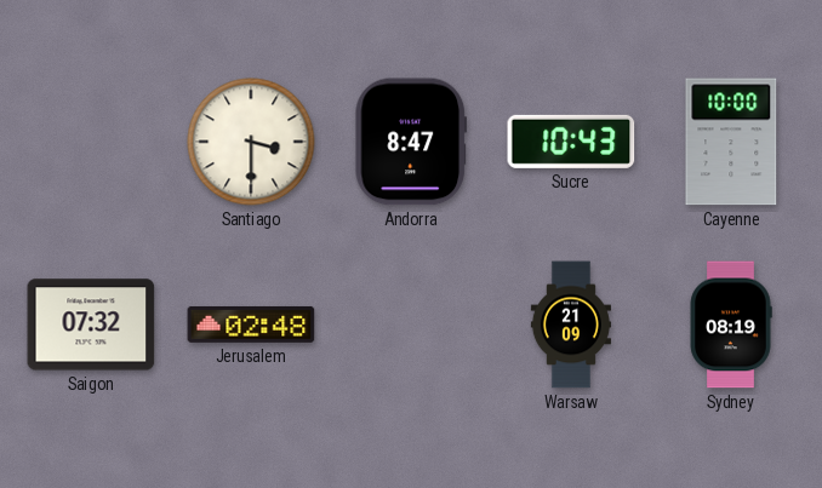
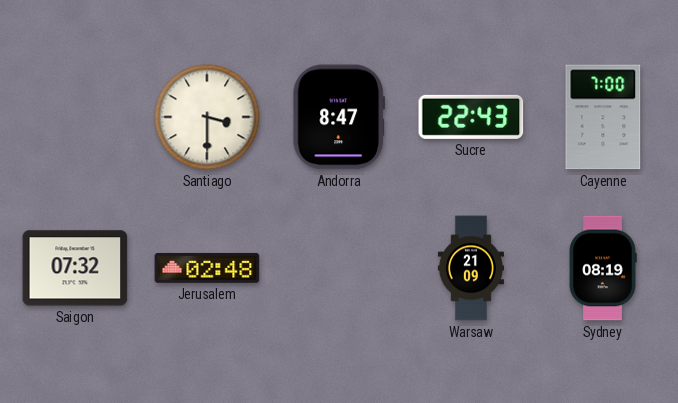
Sucre: 10:43 -> 22:43 (471, 117)
Cayenne: 10:00 -> 7:00 (603, 117)
